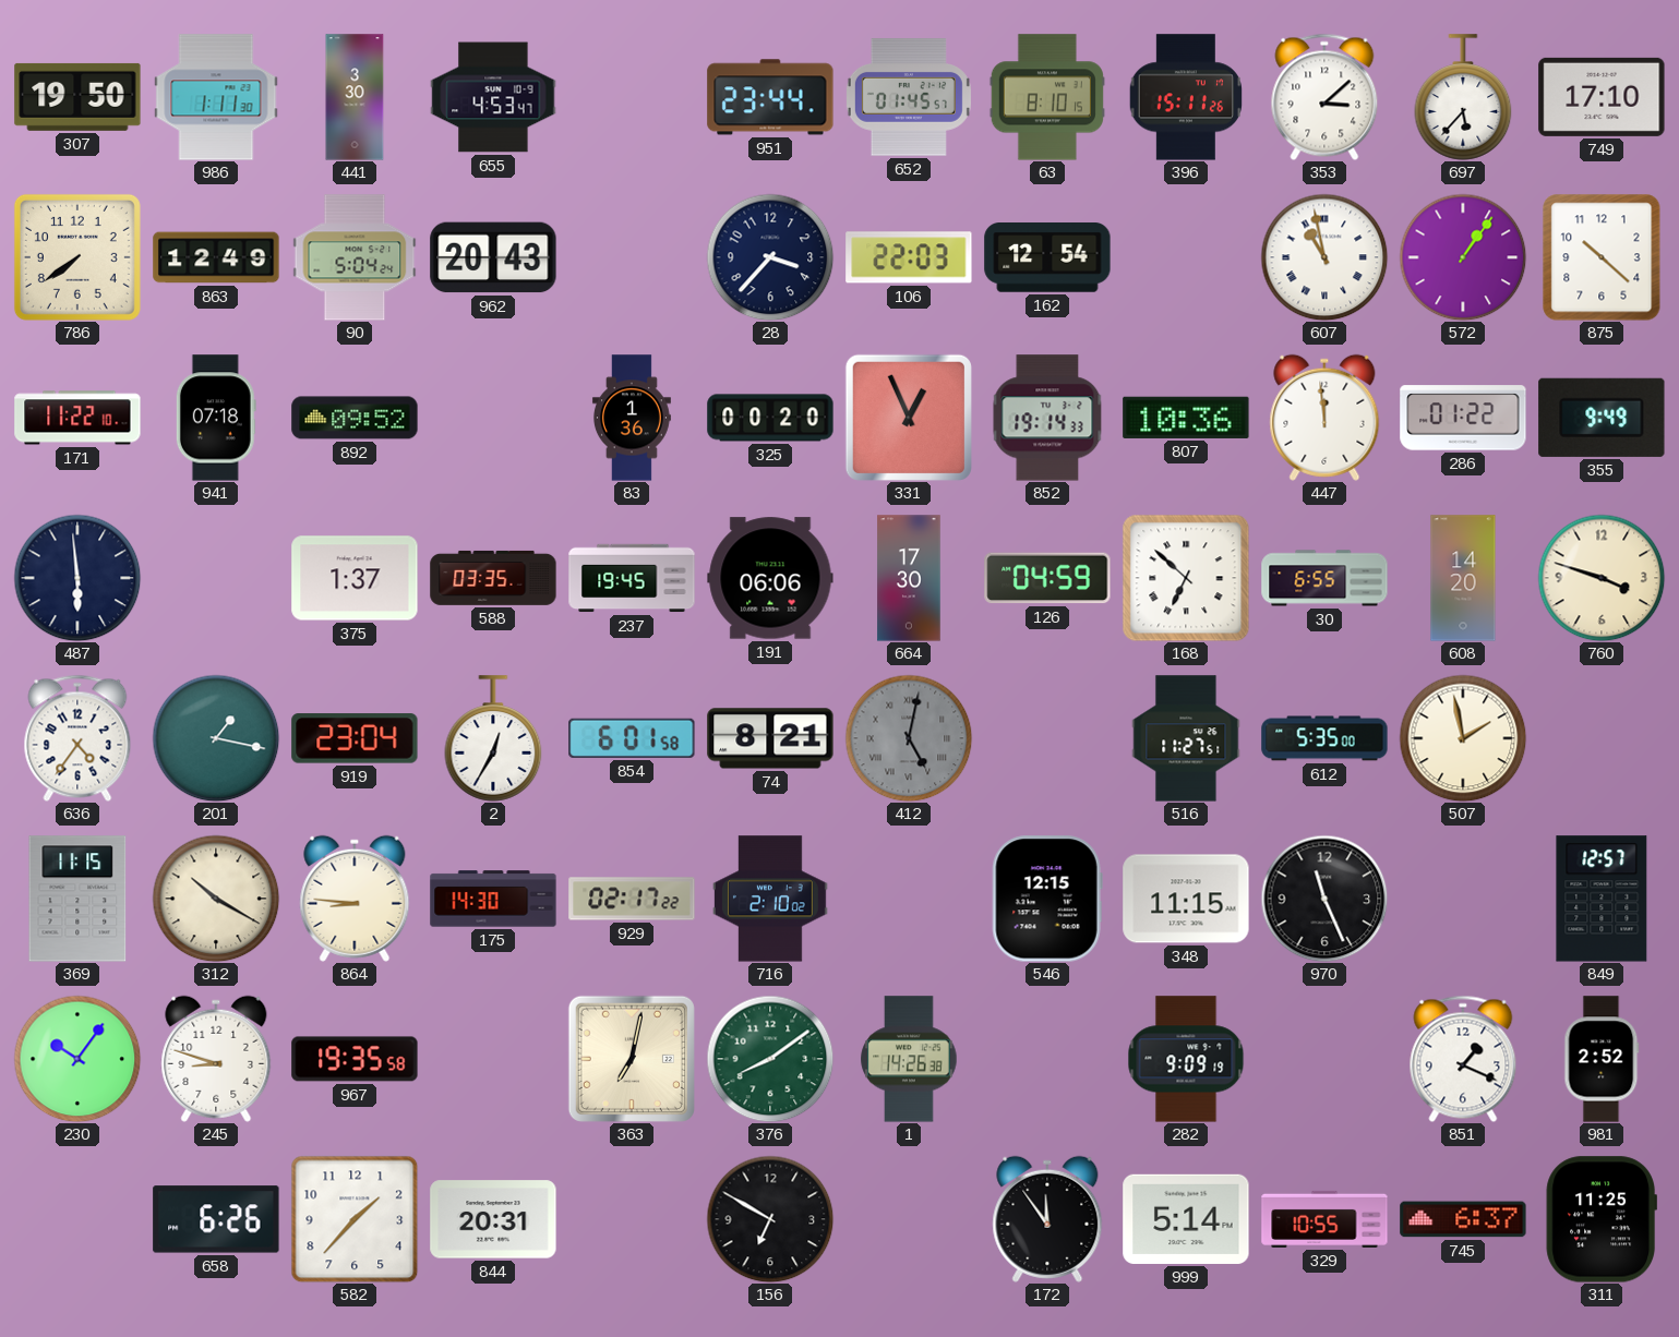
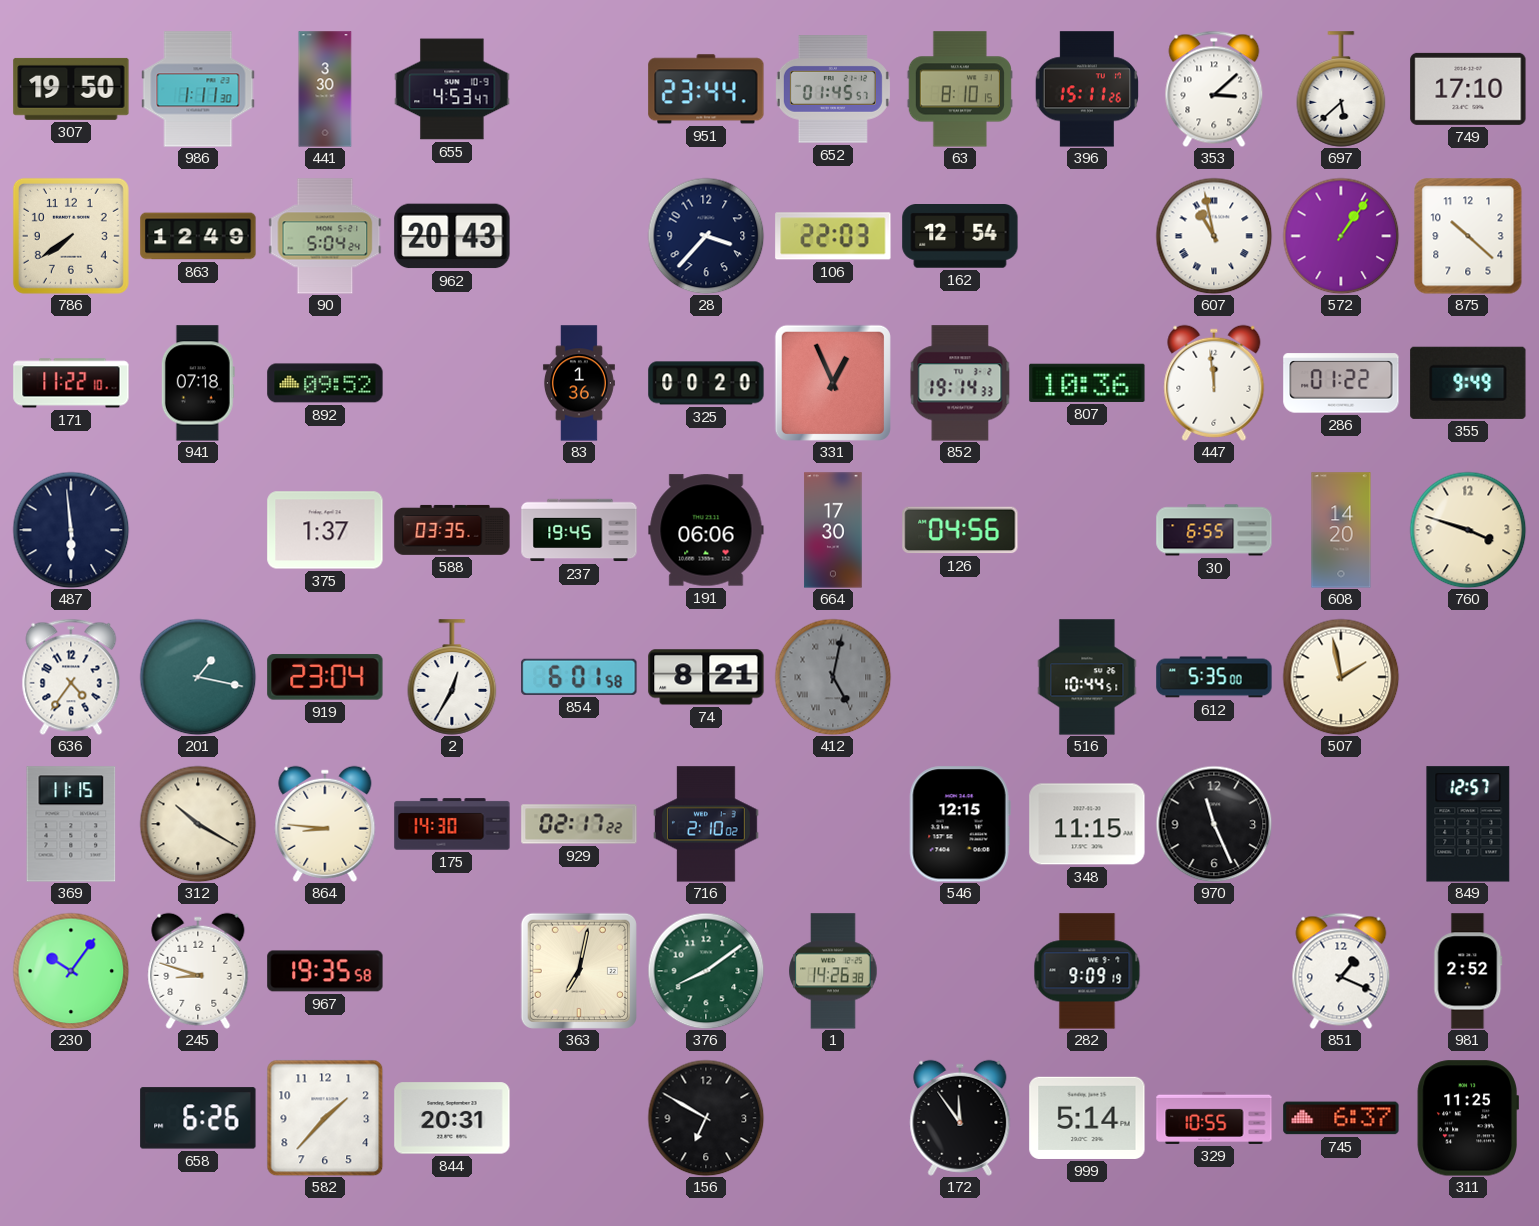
697: 5:37 -> 5:38 (1341, 89)
126: 04:59 -> 04:56 (960, 530)
168: 6:52 -> none (1186, 578)
516: 11:27 -> 10:44 (1087, 677)
